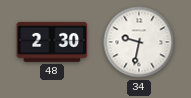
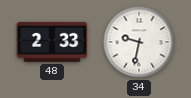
48: 2:30 -> 2:33 (52, 42)
